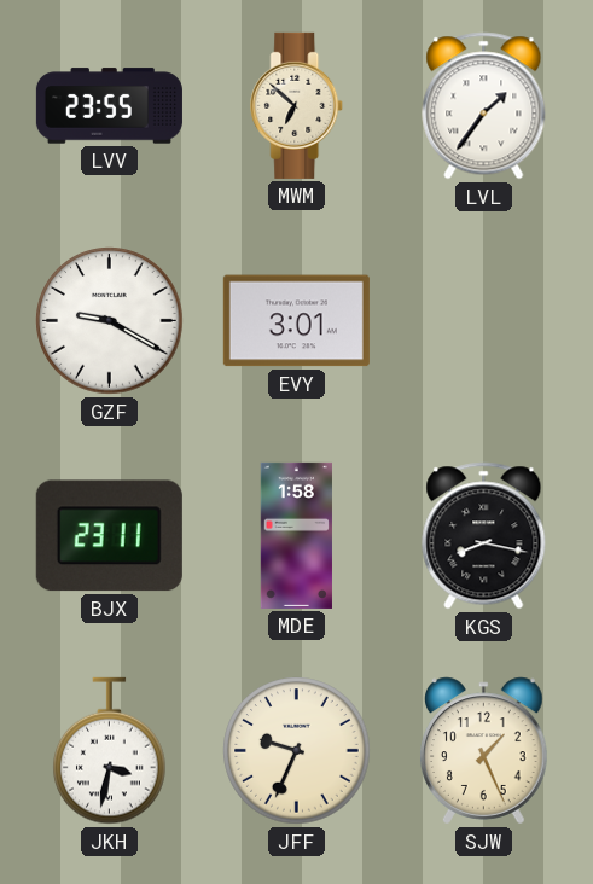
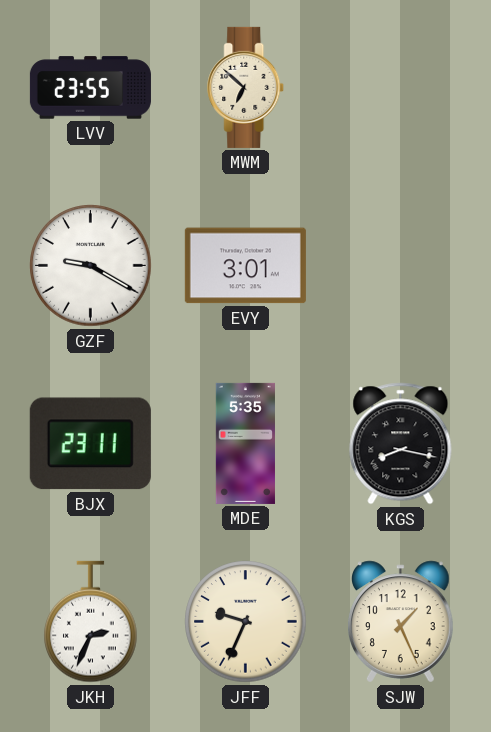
LVL: 1:36 -> none (484, 106)
MDE: 1:58 -> 5:35 (245, 443)
JKH: 3:32 -> 2:34 (91, 622)
